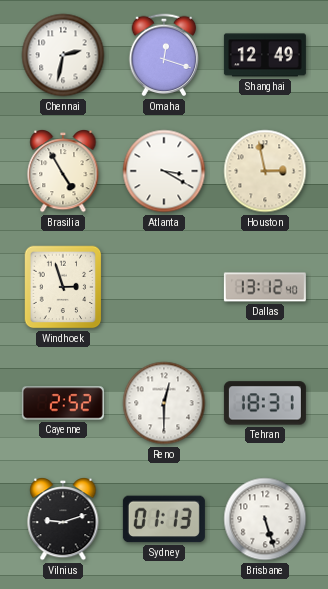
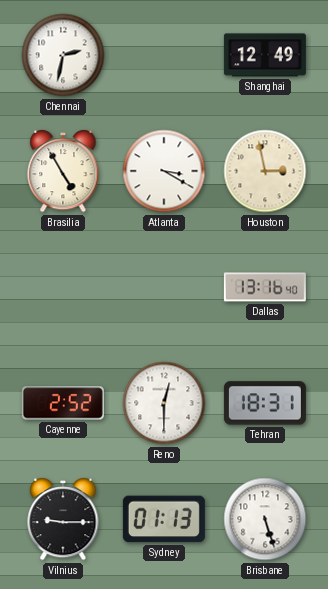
Omaha: 12:18 -> none (164, 55)
Windhoek: 2:57 -> none (63, 287)
Dallas: 13:12 -> 13:16 (265, 287)
Vilnius: 9:12 -> 9:15 (63, 520)
